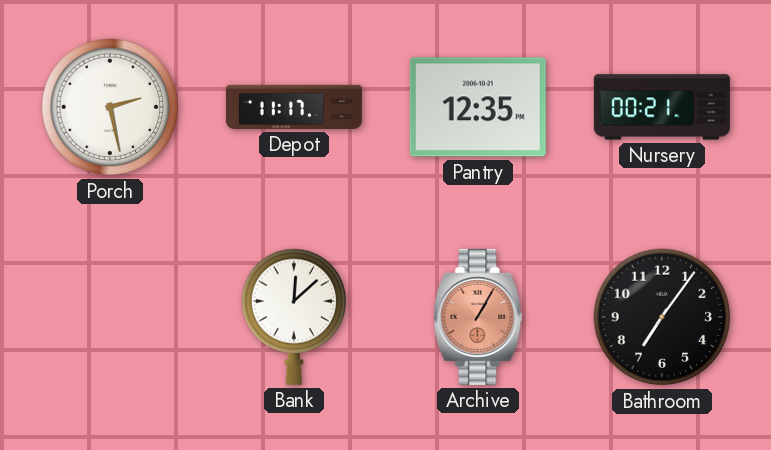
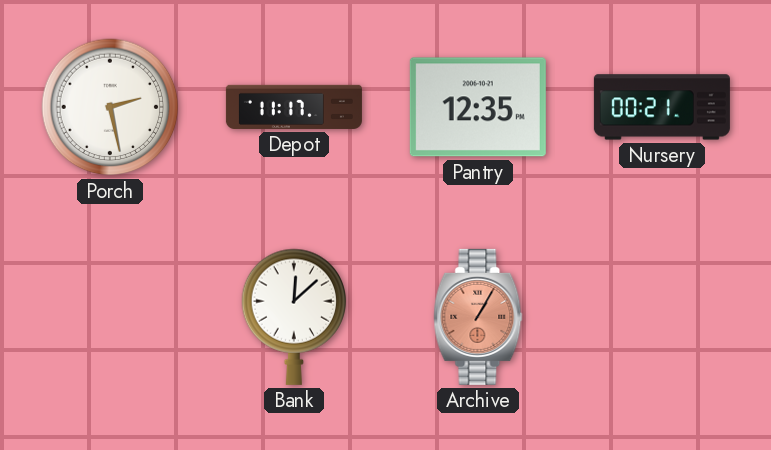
Bathroom: 7:06 -> none (662, 317)
